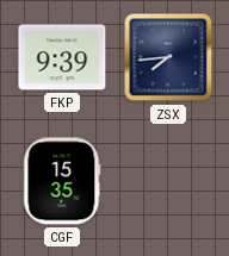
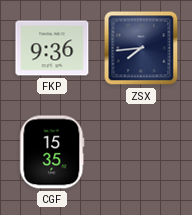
FKP: 9:39 -> 9:36 (52, 48)
